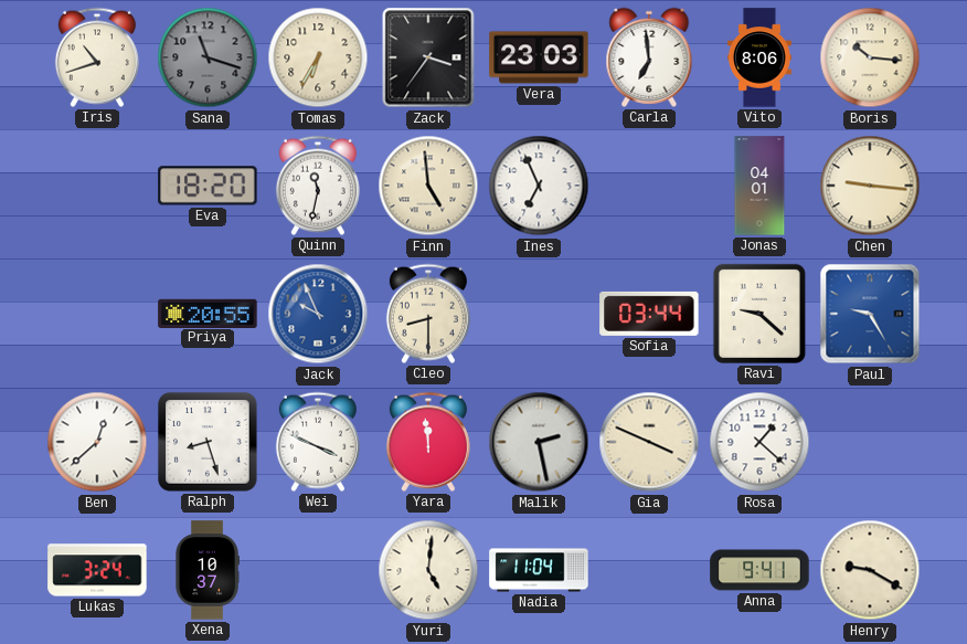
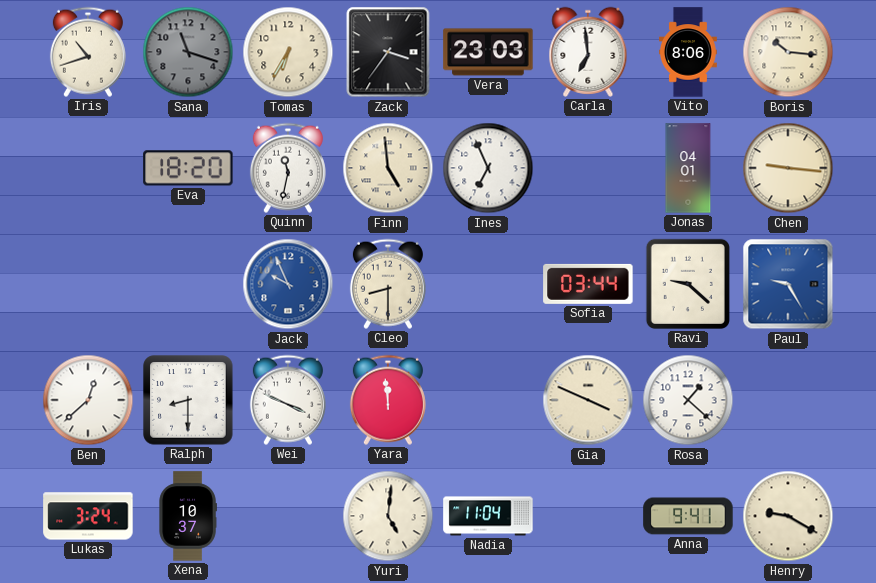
Priya: 20:55 -> none (208, 313)
Ralph: 8:27 -> 8:30 (188, 400)
Malik: 2:28 -> none (539, 442)
